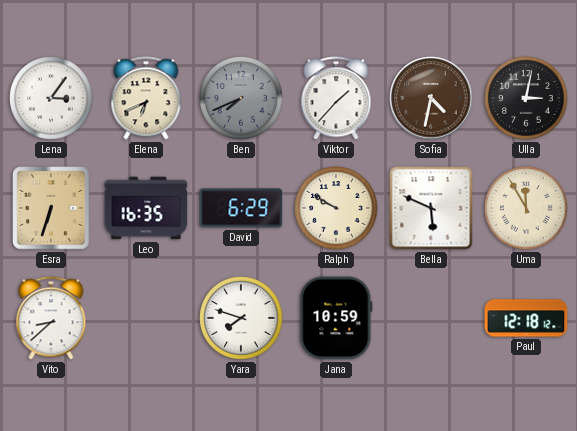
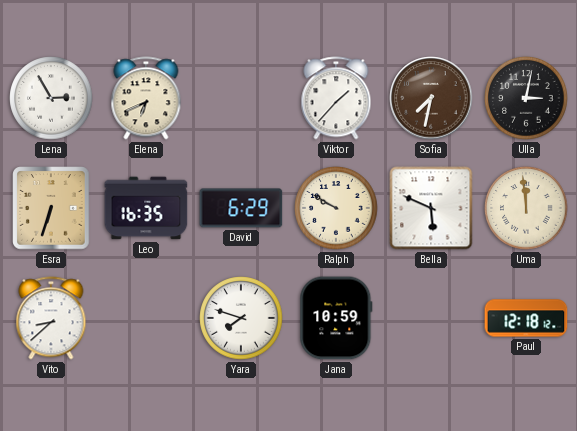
Lena: 3:06 -> 2:55 (51, 98)
Ben: 7:41 -> none (241, 98)
Sofia: 4:32 -> 7:32 (431, 98)
Uma: 11:55 -> 11:59 (526, 208)
